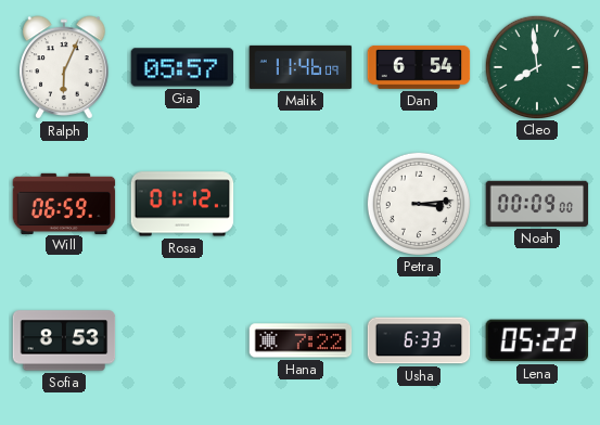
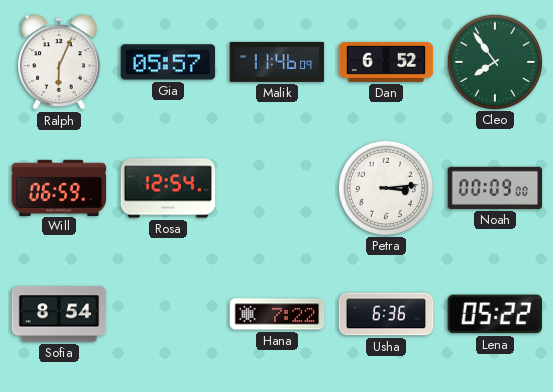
Dan: 6:54 -> 6:52 (386, 62)
Cleo: 7:59 -> 7:54 (494, 61)
Rosa: 01:12 -> 12:54 (168, 188)
Sofia: 8:53 -> 8:54 (59, 314)
Usha: 6:33 -> 6:36 (386, 314)
